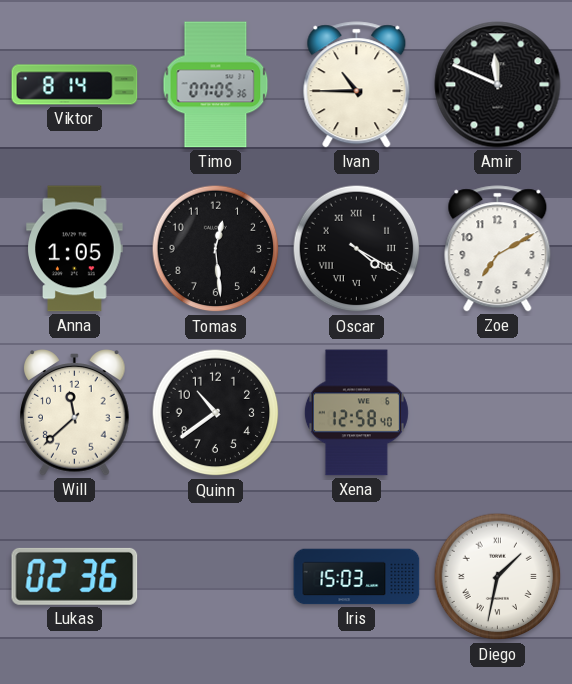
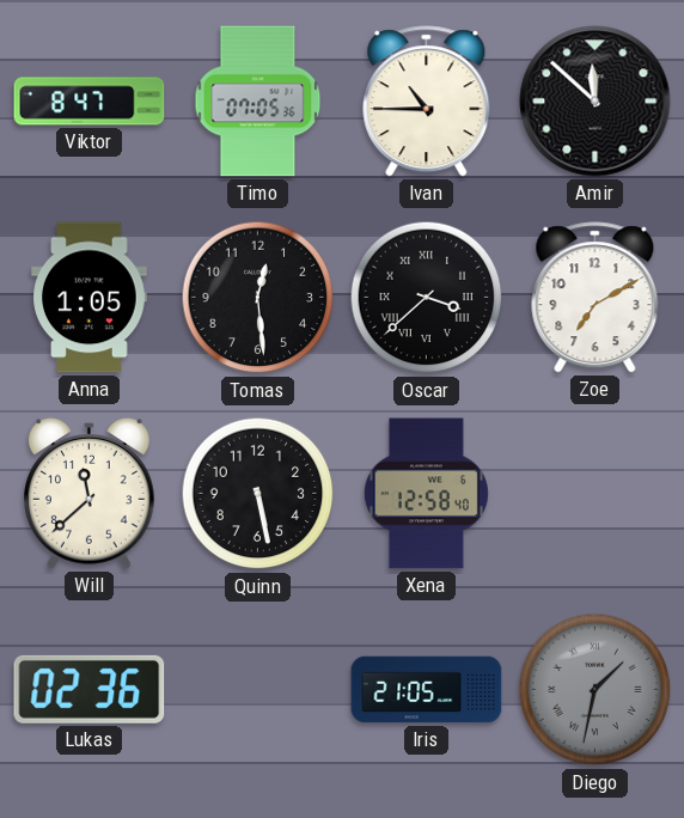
Viktor: 8:14 -> 8:47 (90, 102)
Amir: 11:49 -> 11:52 (596, 102)
Oscar: 4:20 -> 3:38 (427, 298)
Quinn: 10:39 -> 5:28 (258, 494)
Iris: 15:03 -> 21:05 (427, 690)
Diego dial: white -> grey (596, 690)
